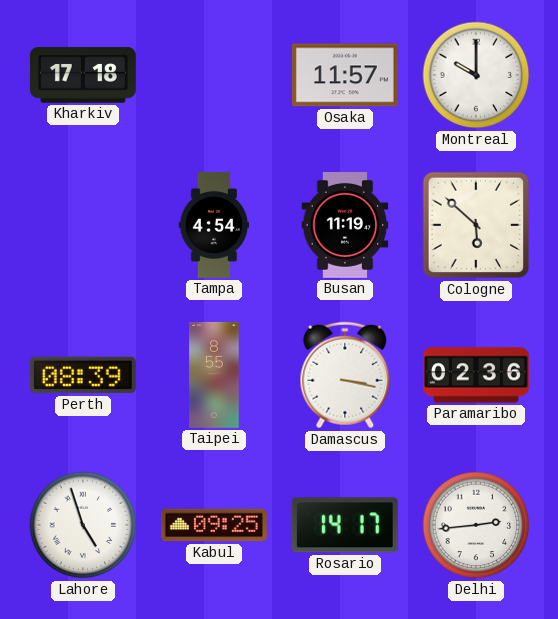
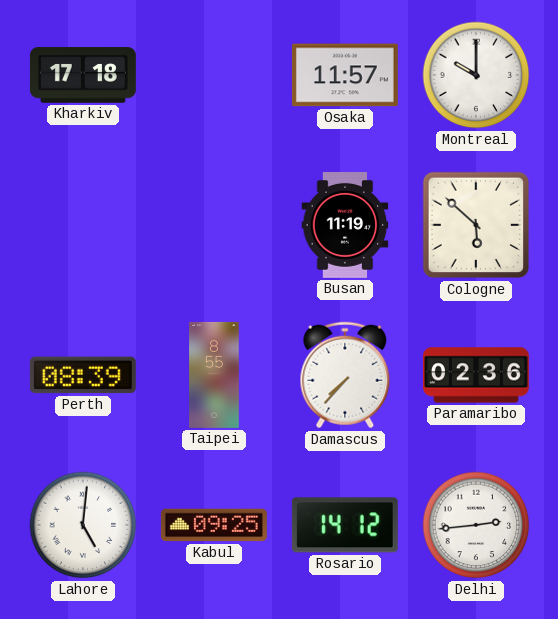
Tampa: 4:54 -> none (213, 225)
Damascus: 3:17 -> 7:37 (345, 375)
Lahore: 4:57 -> 5:01 (83, 525)
Rosario: 14:17 -> 14:12 (345, 525)
